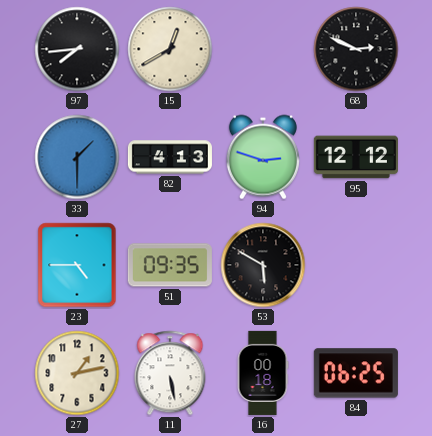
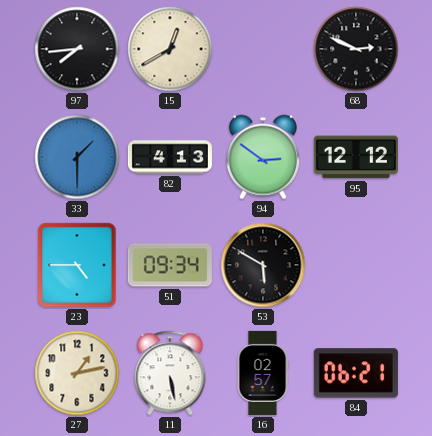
94: 2:48 -> 2:51 (263, 157)
51: 09:35 -> 09:34 (170, 265)
16: 00:18 -> 02:57 (263, 373)
84: 06:25 -> 06:21 (356, 373)
